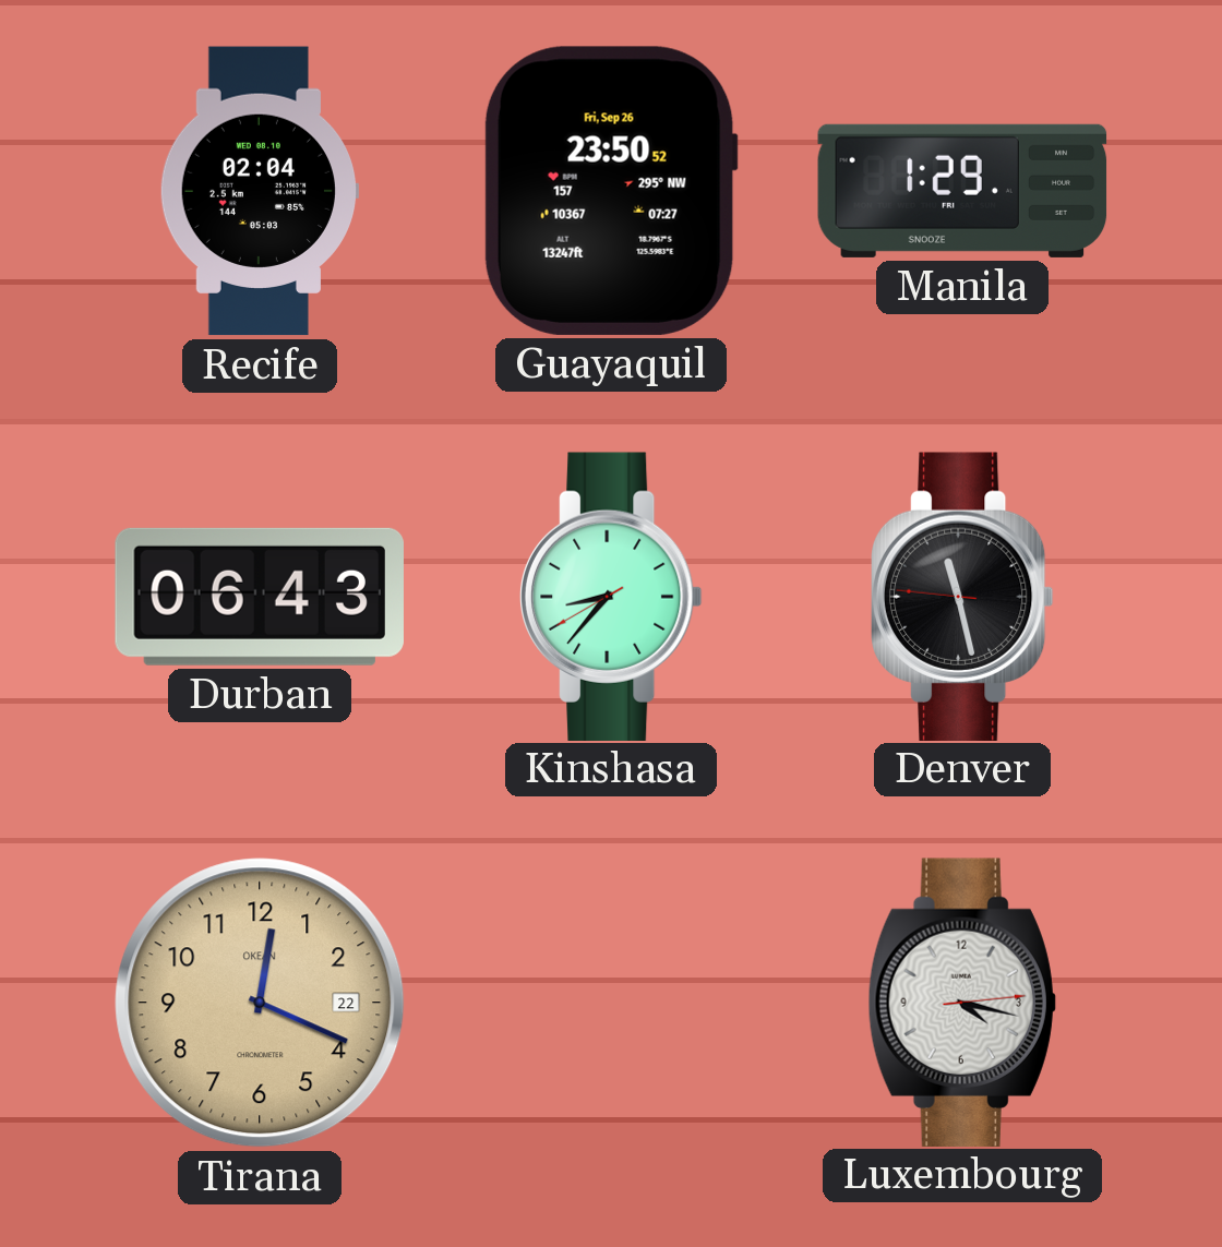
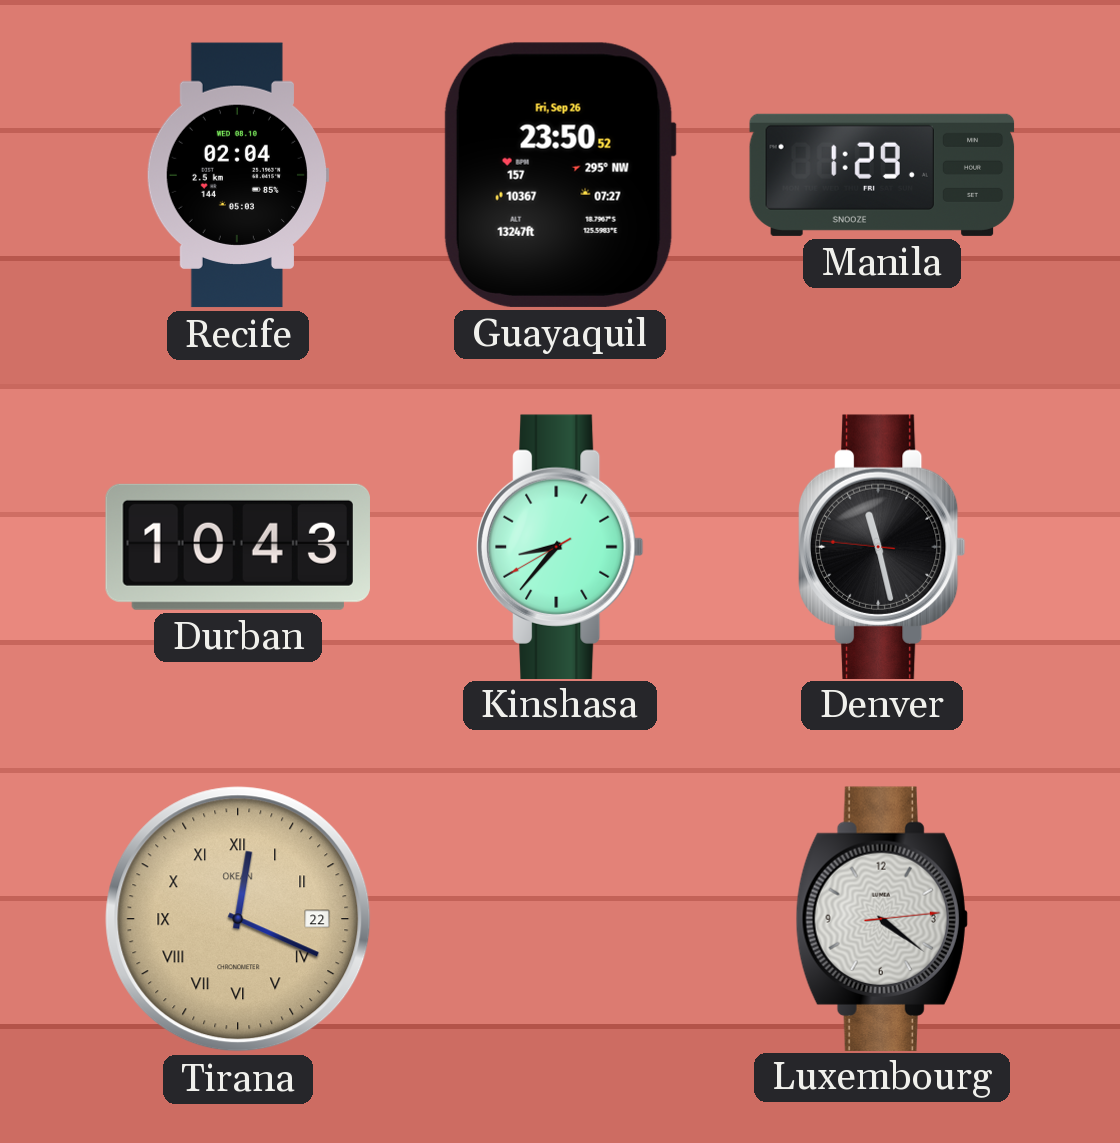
Durban: 06:43 -> 10:43 (238, 547)
Tirana numerals: Arabic -> Roman (238, 919)
Luxembourg: 4:17 -> 4:21 (882, 918)
